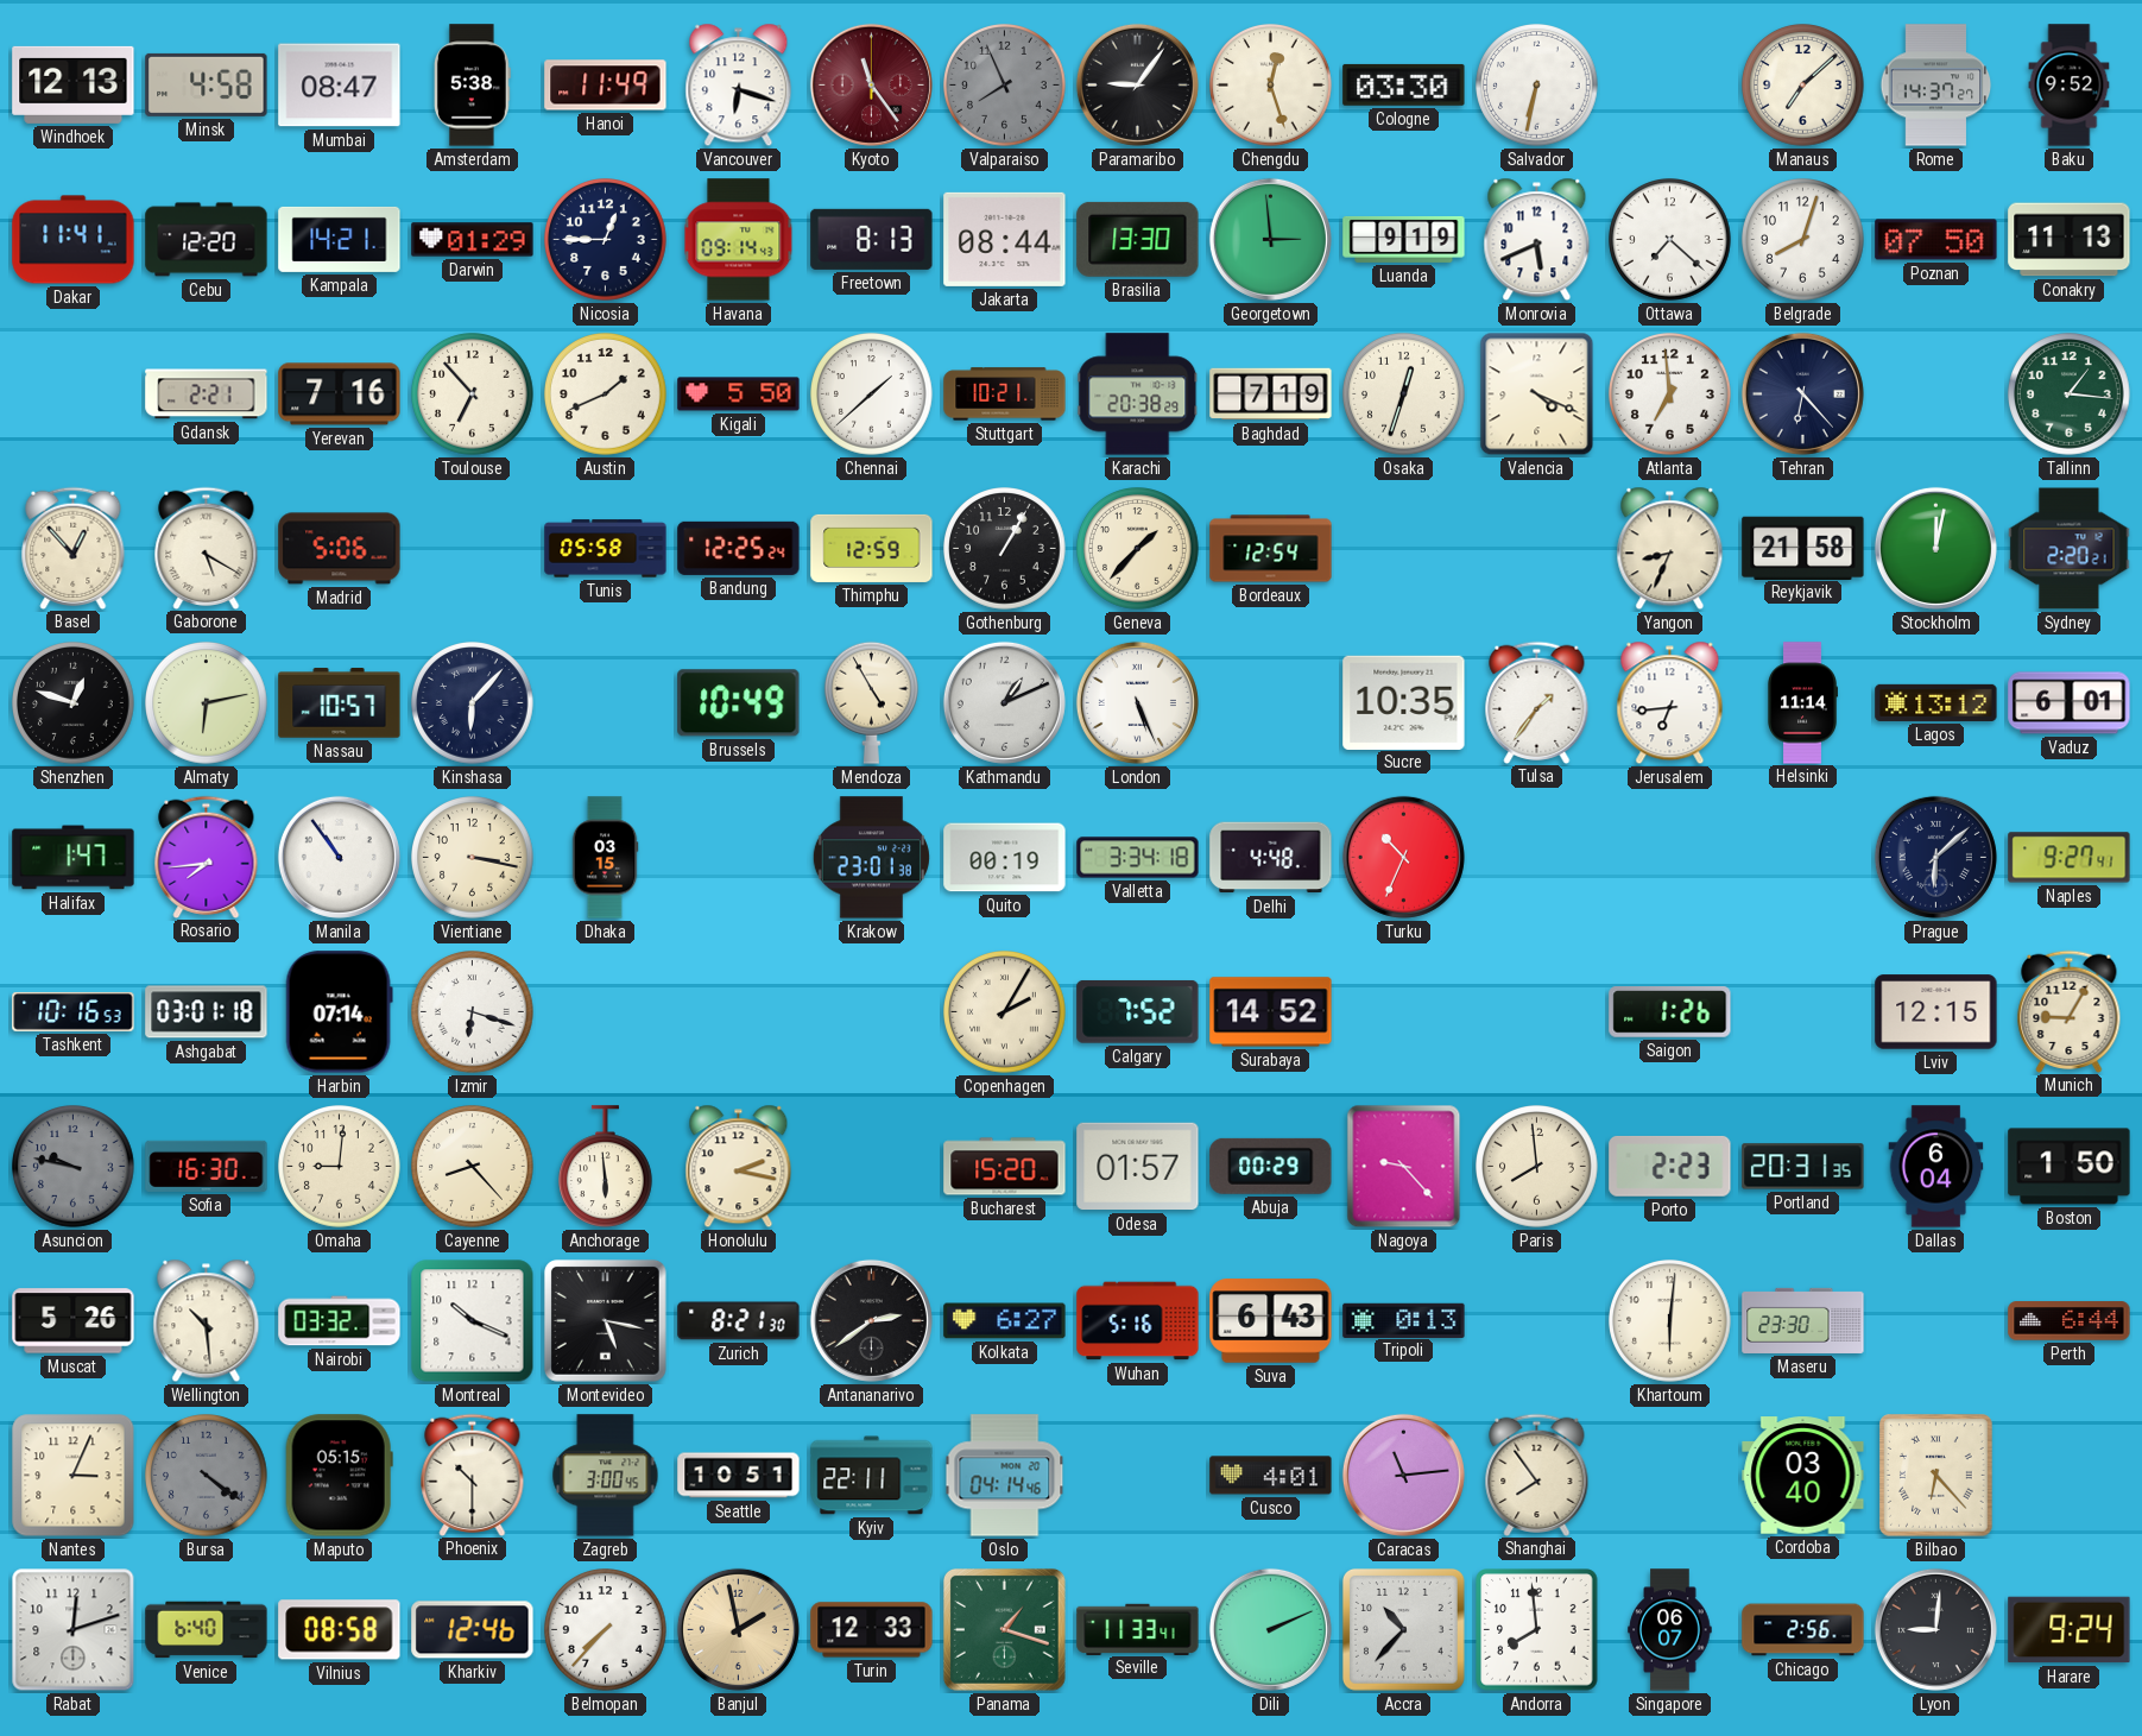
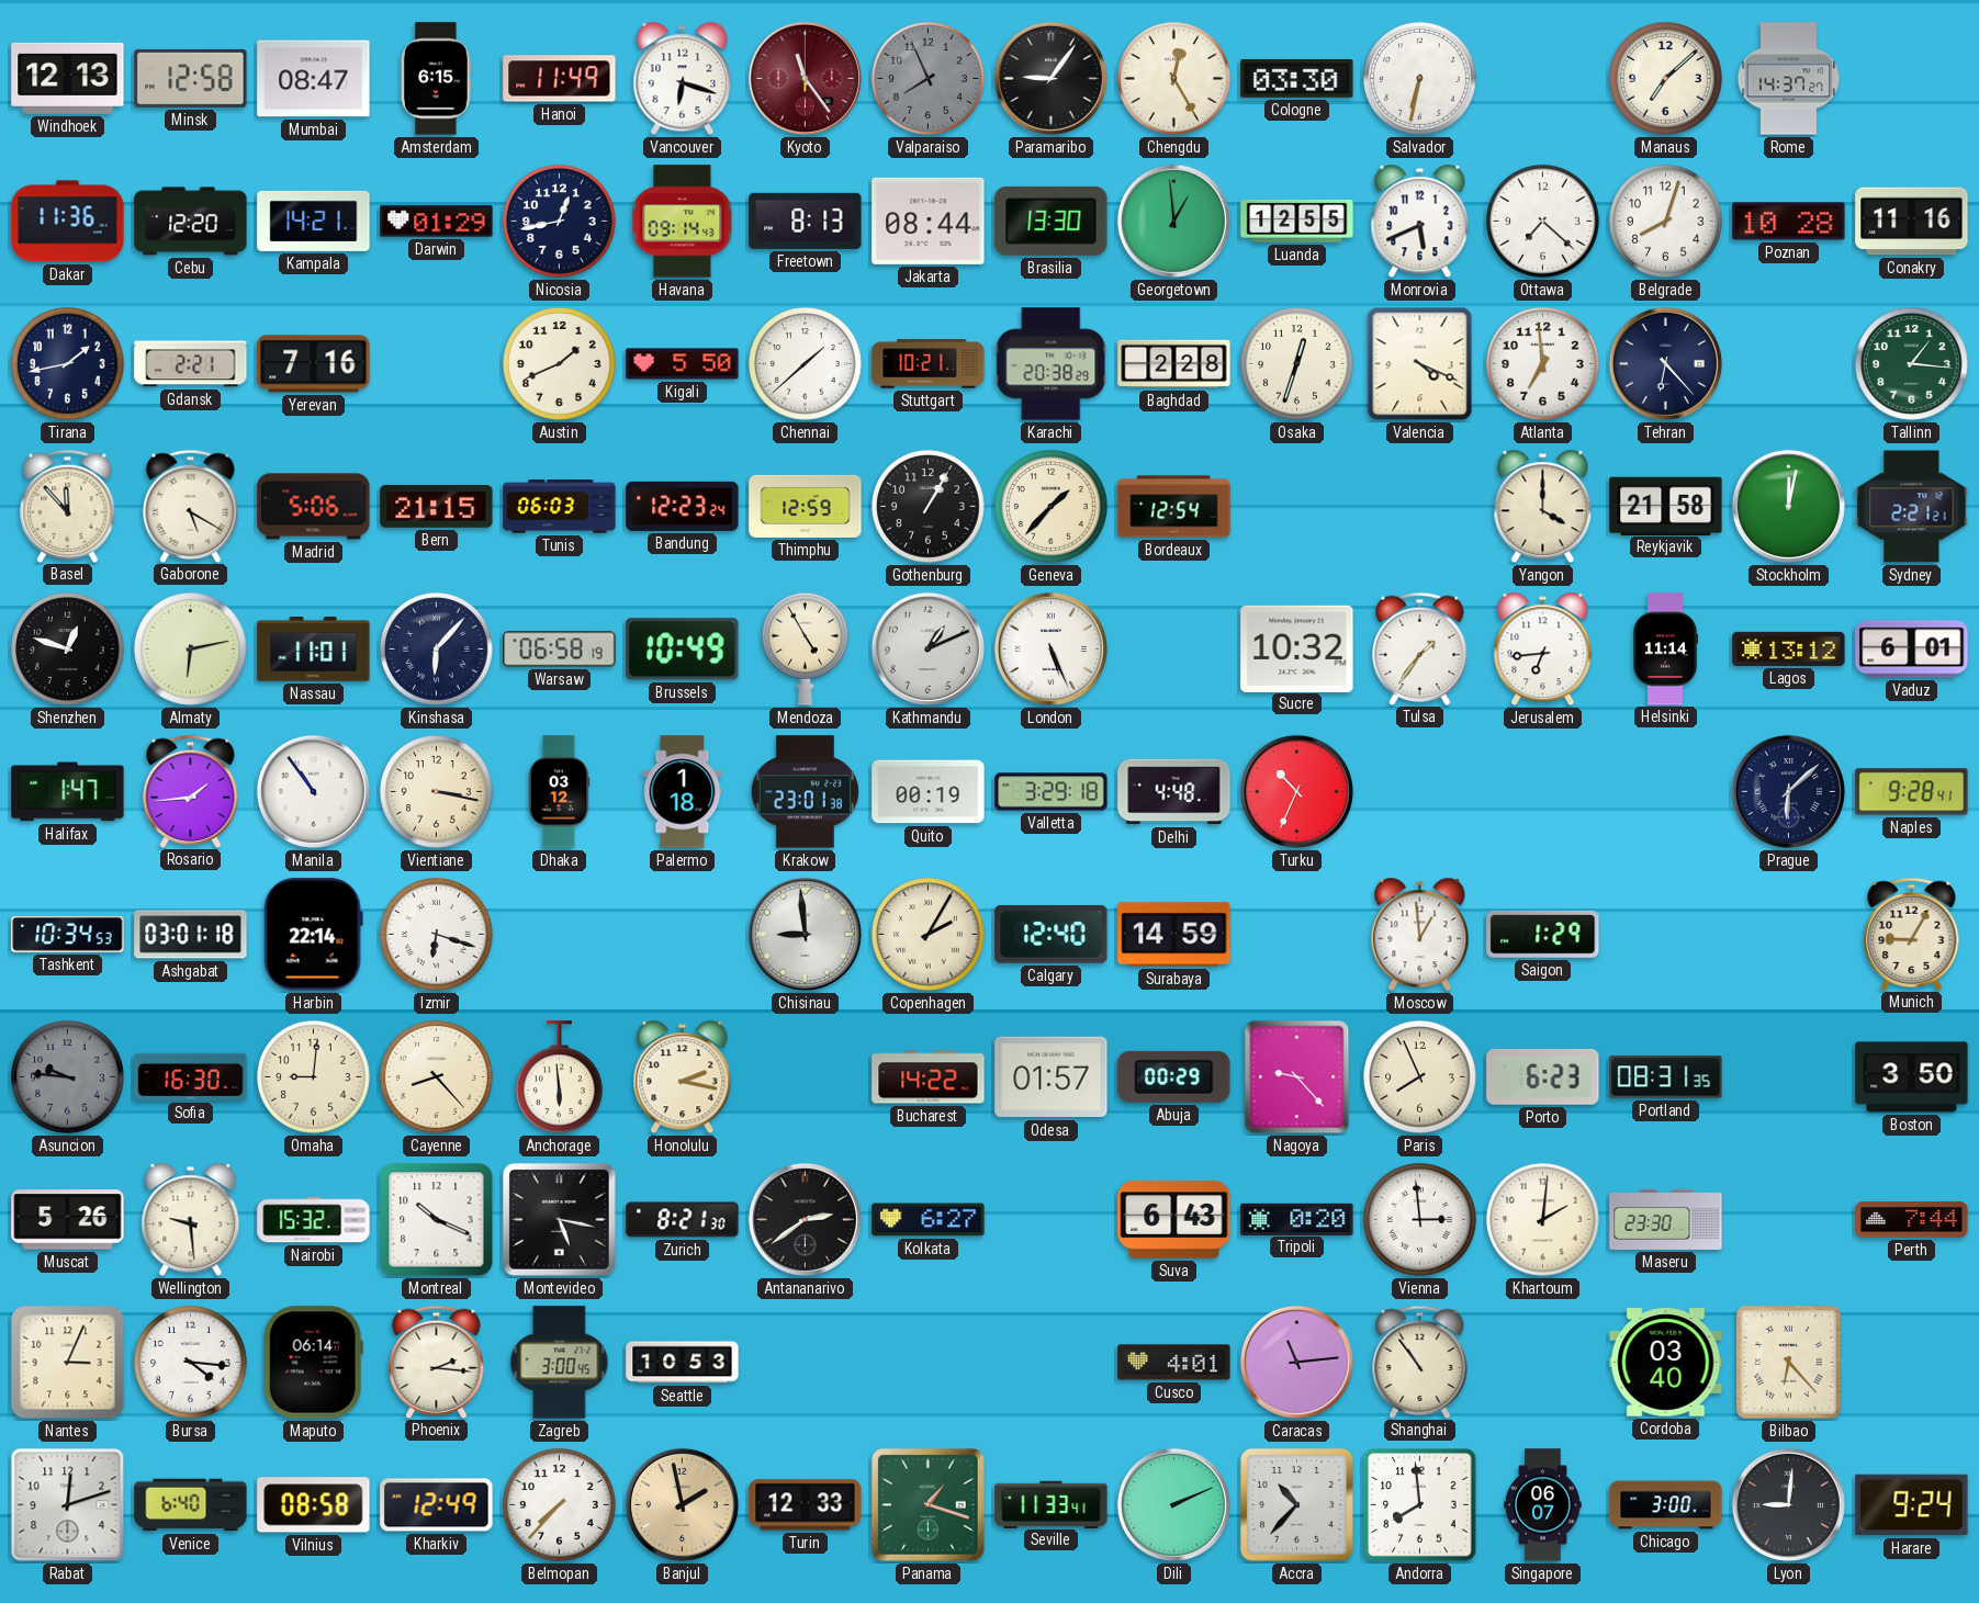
Minsk: 4:58 -> 12:58 (191, 78)
Amsterdam: 5:38 -> 6:15 (436, 79)
Chengdu: 12:27 -> 12:25 (1174, 79)
Baku: 9:52 -> none (2070, 86)
Dakar: 11:41 -> 11:36 (68, 222)
Nicosia: 12:45 -> 12:43 (560, 222)
Georgetown: 2:59 -> 12:59 (1173, 221)
Luanda: 9:19 -> 12:55 (1297, 221)
Poznan: 07:50 -> 10:28 (1789, 222)
Conakry: 11:13 -> 11:16 (1912, 222)
Tirana: none -> 1:43 (68, 364)
Toulouse: 6:53 -> none (473, 394)
Baghdad: 7:19 -> 2:28 (1174, 364)
Basel: 12:53 -> 11:53 (68, 506)
Bern: none -> 21:15 (437, 506)
Tunis: 05:58 -> 06:03 (560, 507)
Bandung: 12:25 -> 12:23 (683, 506)
Yangon: 8:34 -> 4:00 (1543, 507)
Sydney: 2:20 -> 2:21 (1912, 507)
Nassau: 10:57 -> 11:01 (314, 650)
Warsaw: none -> 06:58 (560, 650)
Sucre: 10:35 -> 10:32 (1297, 648)
Rosario: 7:44 -> 1:44 (191, 791)
Dhaka: 03:15 -> 03:12 (559, 792)
Palermo: none -> 1:18 (683, 792)
Valletta: 3:34 -> 3:29 (1052, 792)
Naples: 9:27 -> 9:28 (1912, 792)
Tashkent: 10:16 -> 10:34 (68, 935)
Harbin: 07:14 -> 22:14 (313, 935)
Chisinau: none -> 8:59 (805, 934)
Calgary: 7:52 -> 12:40 (1052, 934)
Surabaya: 14:52 -> 14:59 (1174, 935)
Moscow: none -> 12:59 (1420, 935)
Saigon: 1:26 -> 1:29 (1543, 935)
Lviv: 12:15 -> none (1936, 1012)
Asuncion: 9:47 -> 9:46 (68, 1077)
Bucharest: 15:20 -> 14:22 (929, 1077)
Paris: 7:59 -> 7:56 (1420, 1077)
Porto: 2:23 -> 6:23 (1543, 1076)
Portland: 20:31 -> 08:31 (1666, 1077)
Dallas: 6:04 -> none (1936, 1167)
Boston: 1:50 -> 3:50 (1912, 1077)
Wellington: 10:29 -> 9:29 (191, 1220)
Nairobi: 03:32 -> 15:32 (314, 1220)
Wuhan: 5:16 -> none (1138, 1321)
Tripoli: 0:13 -> 0:20 (1297, 1219)
Vienna: none -> 2:59 (1420, 1220)
Khartoum: 6:01 -> 2:01 (1543, 1220)
Perth: 6:44 -> 7:44 (1912, 1220)
Bursa: 4:21 -> 4:16 (191, 1363)
Bursa dial: grey -> white (191, 1363)
Maputo: 05:15 -> 06:14 (313, 1363)
Phoenix: 10:30 -> 2:16 (437, 1362)
Seattle: 10:51 -> 10:53 (683, 1363)
Kyiv: 22:11 -> none (872, 1476)
Oslo: 04:14 -> none (1005, 1476)
Shanghai: 7:54 -> 10:54 (1420, 1362)
Kharkiv: 12:46 -> 12:49 (437, 1505)
Chicago: 2:56 -> 3:00 (1666, 1505)
